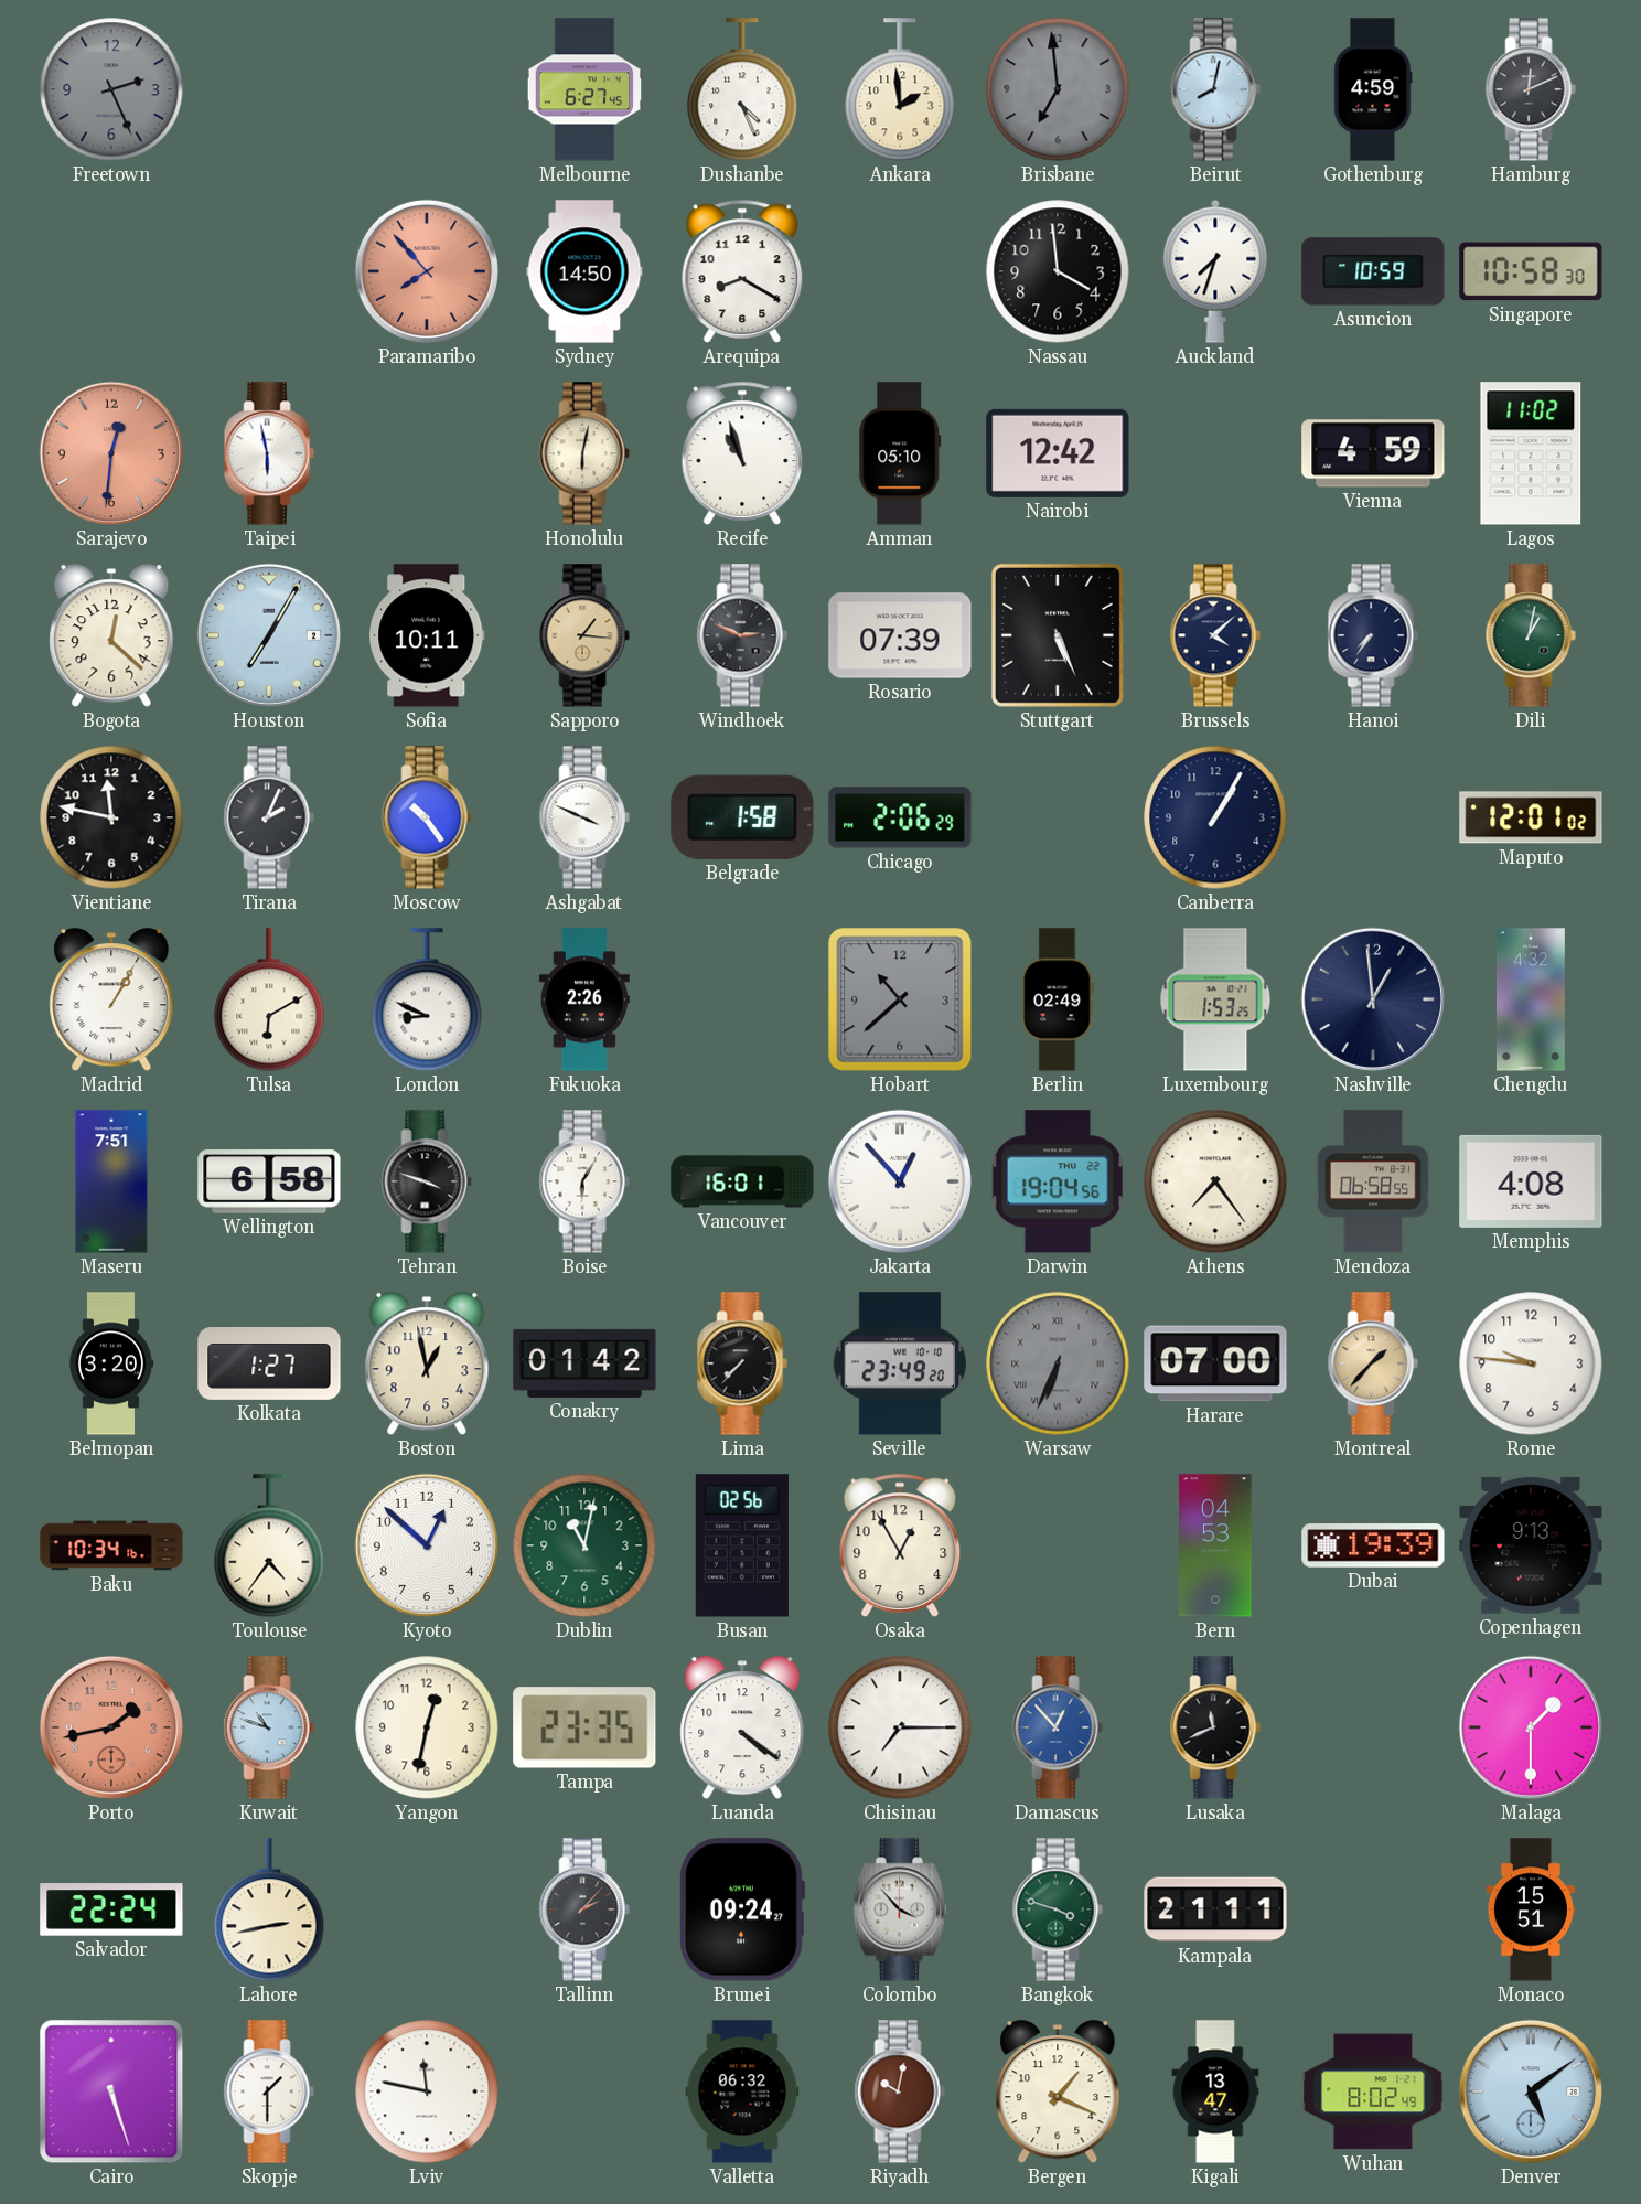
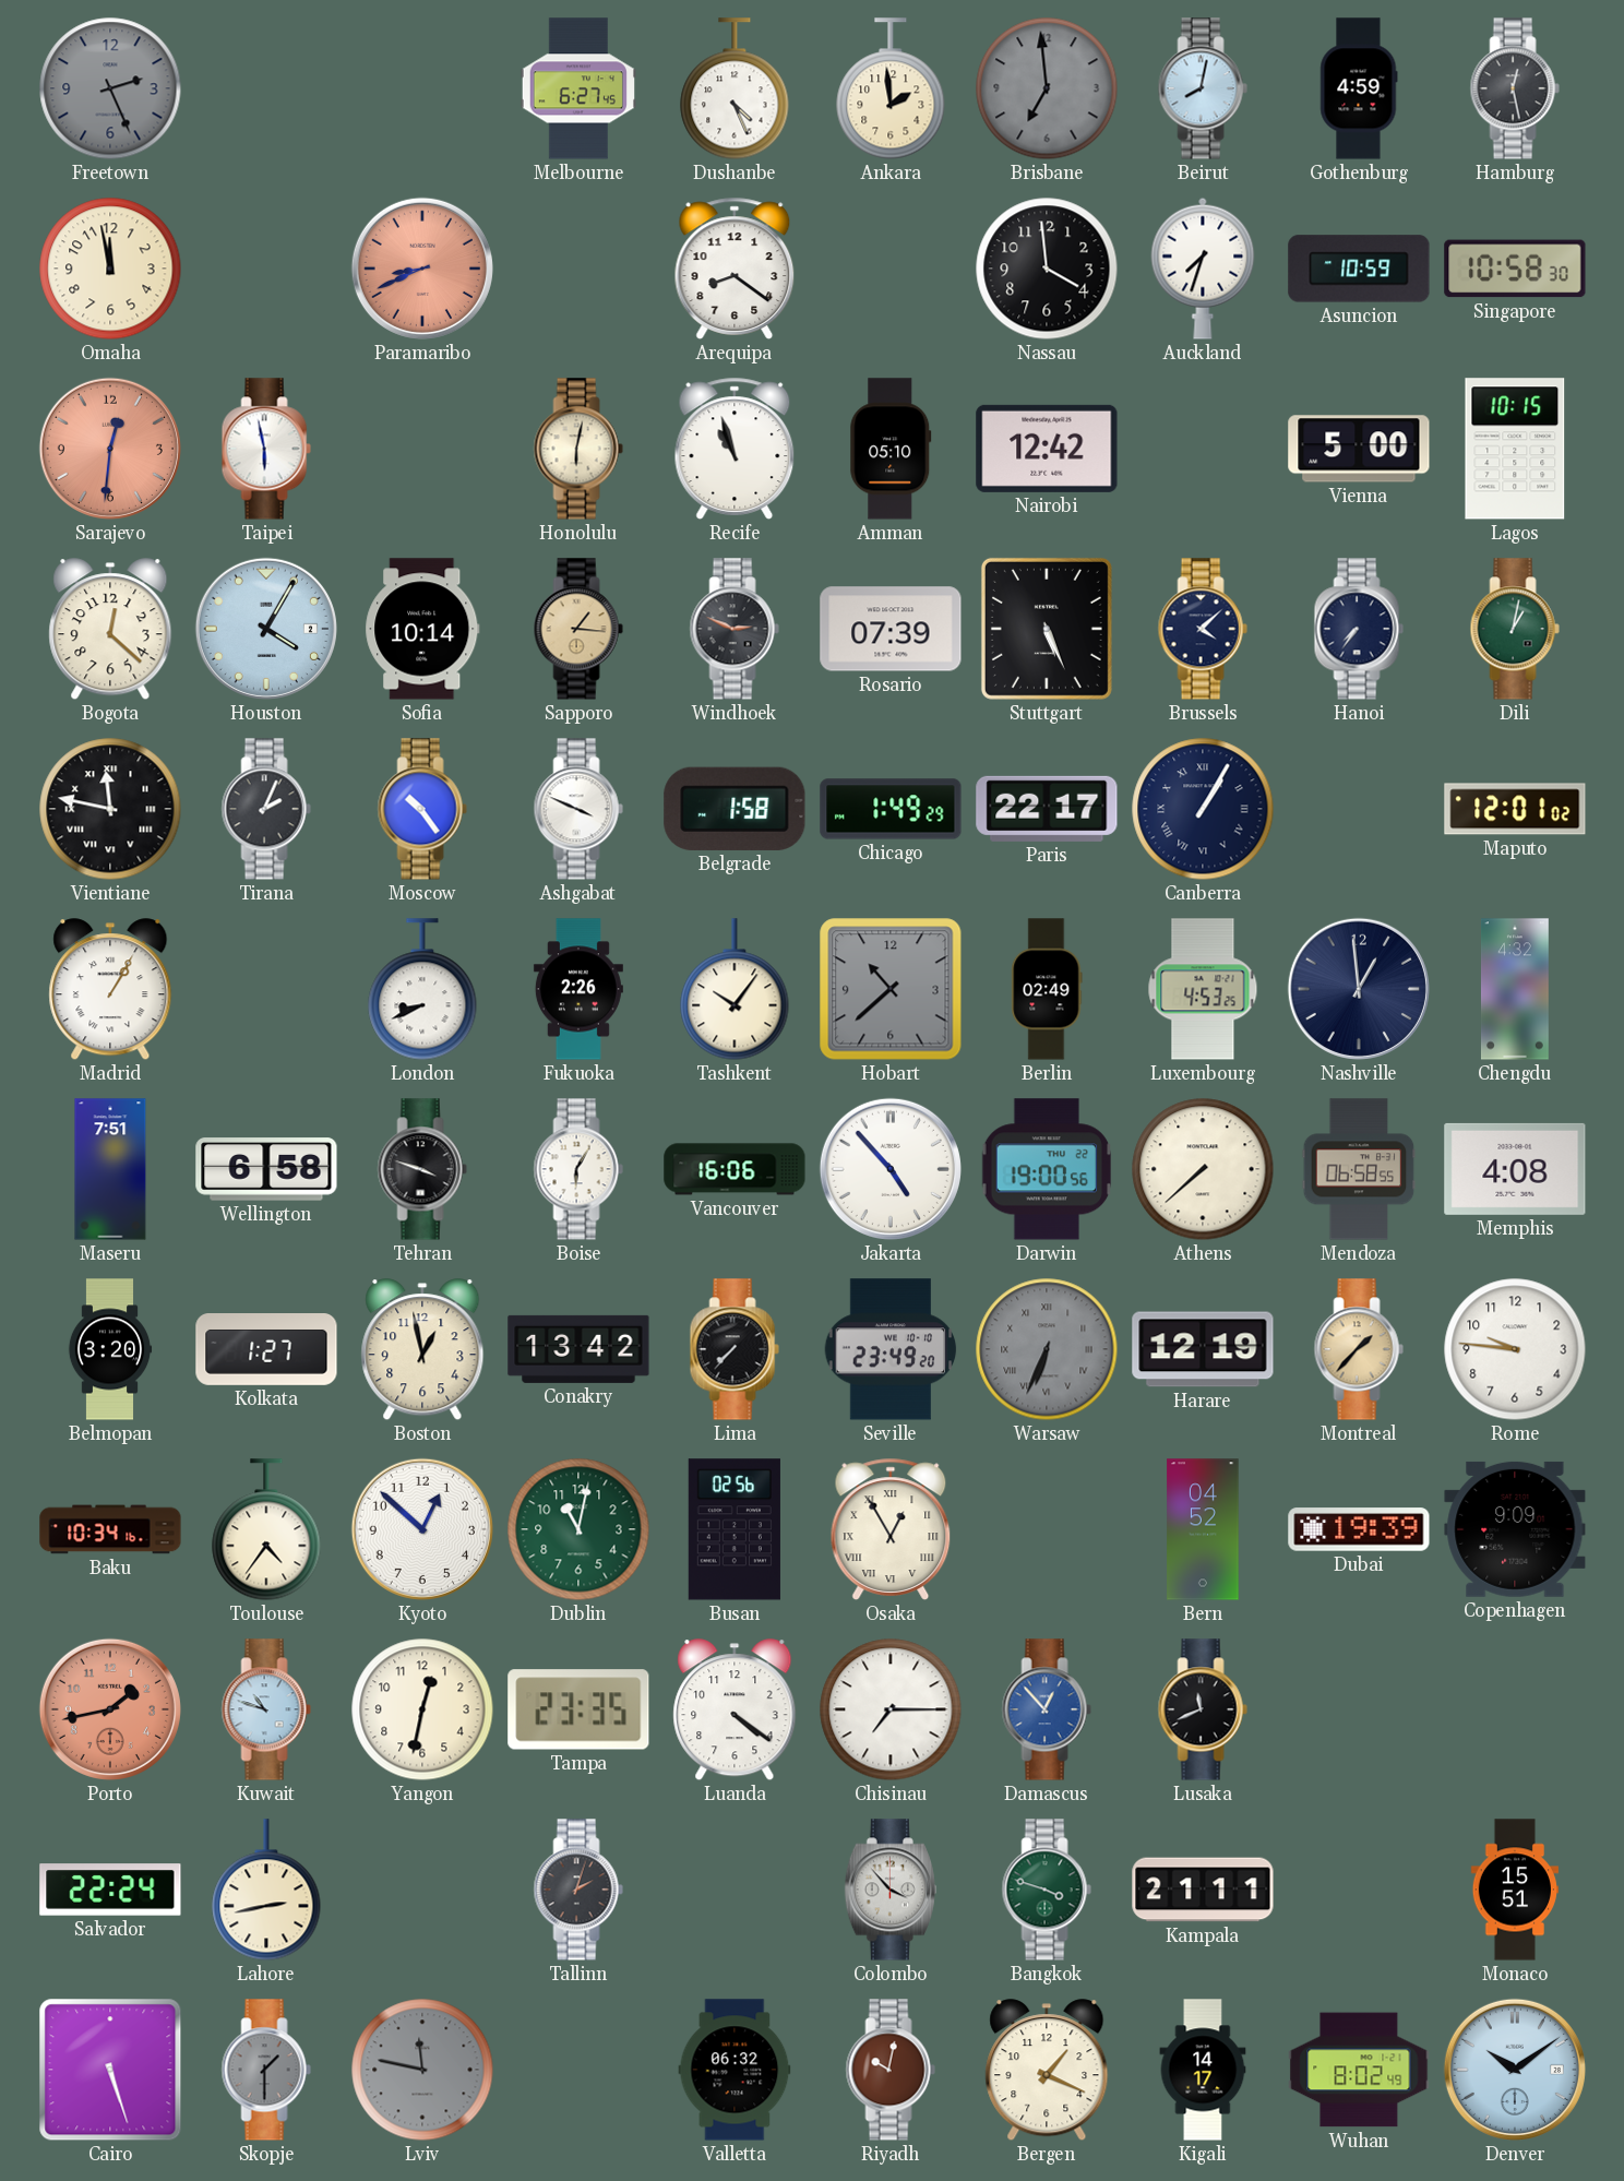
Hamburg: 12:11 -> 12:28 (1515, 88)
Omaha: none -> 11:58 (110, 269)
Paramaribo: 7:53 -> 8:41 (422, 269)
Sydney: 14:50 -> none (584, 271)
Arequipa: 8:20 -> 8:21 (735, 269)
Vienna: 4:59 -> 5:00 (1359, 449)
Lagos: 11:02 -> 10:15 (1515, 449)
Houston: 7:05 -> 4:05 (266, 629)
Sofia: 10:11 -> 10:14 (422, 629)
Vientiane numerals: Arabic -> Roman (110, 809)
Chicago: 2:06 -> 1:49 (891, 809)
Paris: none -> 22:17 (1047, 809)
Canberra numerals: Arabic -> Roman (1203, 809)
Tulsa: 6:10 -> none (269, 999)
London: 8:49 -> 8:41 (422, 989)
Tashkent: none -> 10:06 (735, 989)
Luxembourg: 1:53 -> 4:53 (1203, 989)
Vancouver: 16:01 -> 16:06 (735, 1169)
Jakarta: 12:53 -> 4:53 (891, 1169)
Darwin: 19:04 -> 19:00 (1046, 1169)
Athens: 7:24 -> 7:38 (1203, 1169)
Conakry: 01:42 -> 13:42 (578, 1349)
Harare: 07:00 -> 12:19 (1203, 1349)
Osaka numerals: Arabic -> Roman (891, 1529)
Bern: 04:53 -> 04:52 (1203, 1529)
Copenhagen: 9:13 -> 9:09 (1515, 1529)
Malaga: 1:30 -> none (1531, 1727)
Tallinn: 2:07 -> 2:03 (578, 1890)
Brunei: 09:24 -> none (742, 1909)
Skopje dial: white -> grey (266, 2070)
Lviv dial: white -> grey (422, 2070)
Kigali: 13:47 -> 14:17 (1203, 2070)
Denver: 5:09 -> 10:09 (1515, 2070)
